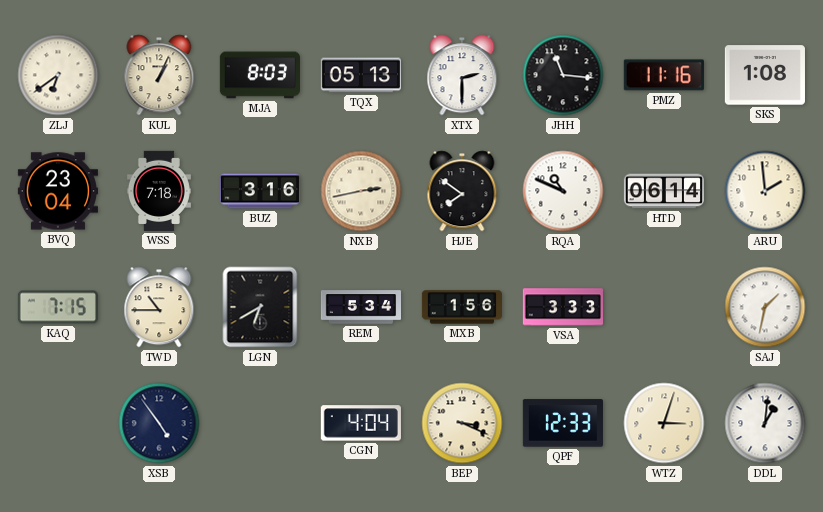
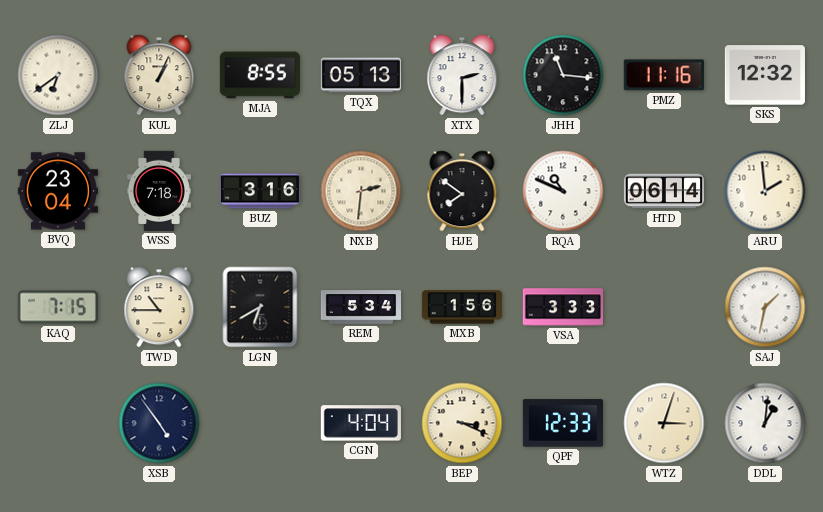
MJA: 8:03 -> 8:55 (260, 75)
SKS: 1:08 -> 12:32 (765, 75)
NXB: 2:43 -> 2:31 (361, 191)
